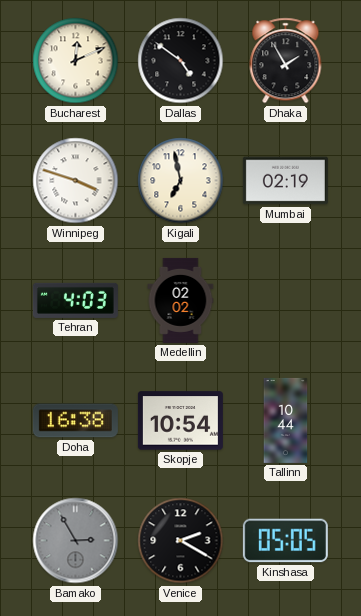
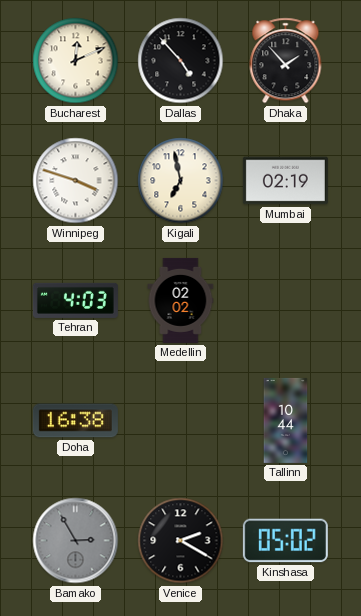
Dallas: 4:51 -> 4:53 (181, 61)
Dhaka: 1:55 -> 1:53 (286, 61)
Skopje: 10:54 -> none (180, 421)
Kinshasa: 05:05 -> 05:02 (285, 541)
